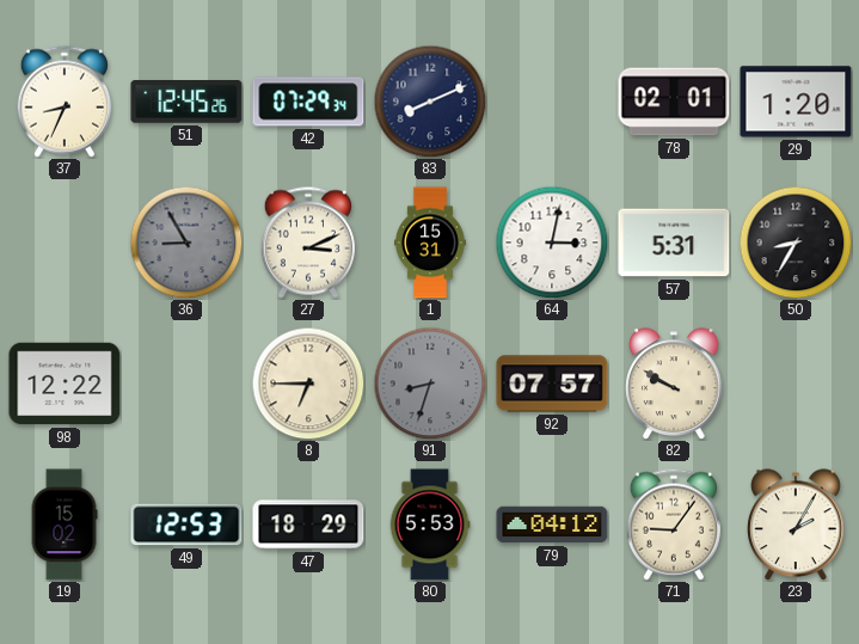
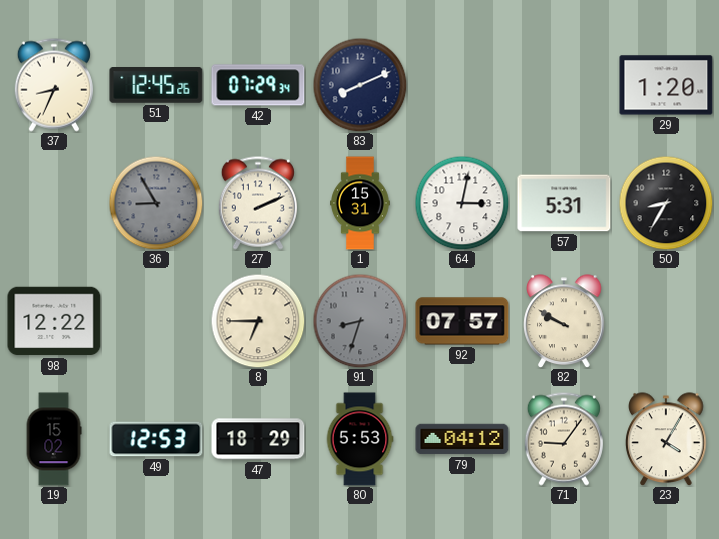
78: 02:01 -> none (674, 102)
27: 3:11 -> 2:11 (258, 203)
23: 2:05 -> 4:05 (666, 439)
